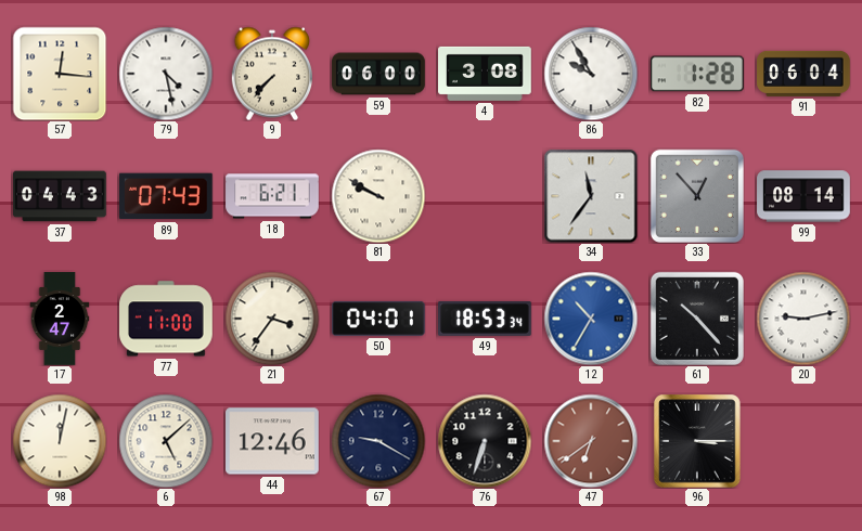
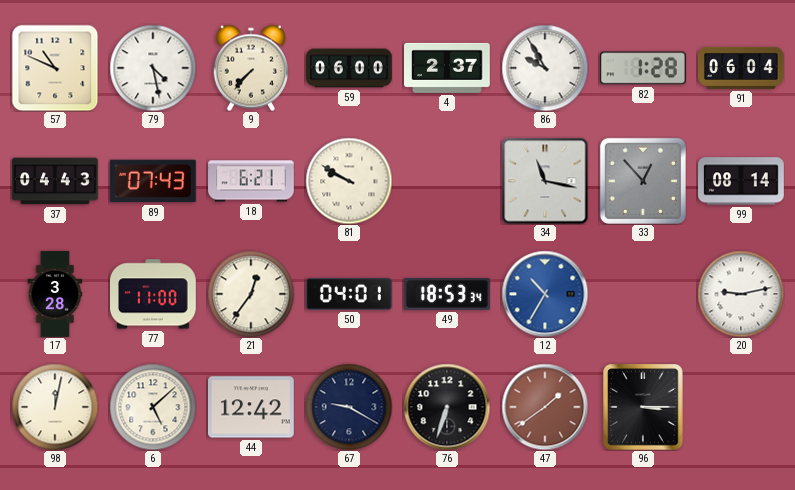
57: 12:16 -> 10:49 (55, 68)
4: 3:08 -> 2:37 (448, 68)
34: 11:36 -> 11:17 (545, 181)
17: 2:47 -> 3:28 (55, 294)
21: 3:36 -> 12:36 (251, 294)
61: 10:23 -> none (697, 319)
44: 12:46 -> 12:42 (252, 407)
47: 6:39 -> 1:39 (545, 407)
